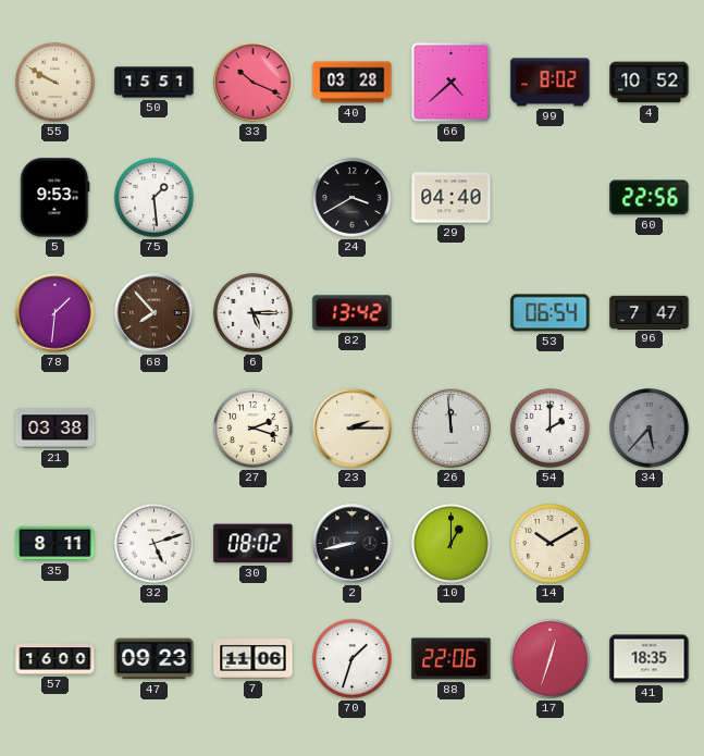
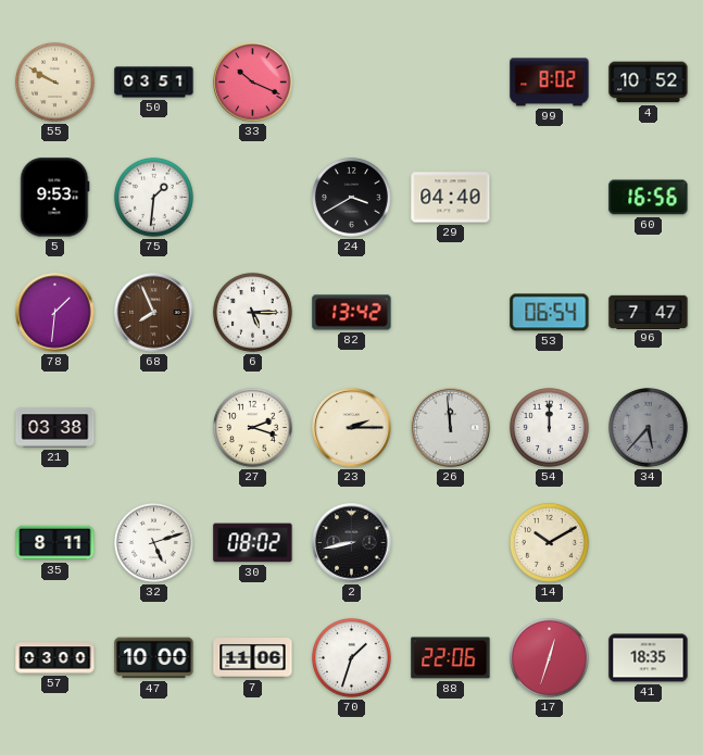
50: 15:51 -> 03:51 (154, 83)
40: 03:28 -> none (353, 83)
66: 4:38 -> none (450, 82)
75: 1:29 -> 1:31 (153, 197)
60: 22:56 -> 16:56 (649, 198)
68: 7:53 -> 7:56 (154, 313)
54: 2:00 -> 12:00 (549, 427)
10: 1:00 -> none (450, 543)
57: 16:00 -> 03:00 (55, 658)
47: 09:23 -> 10:00 (154, 658)
